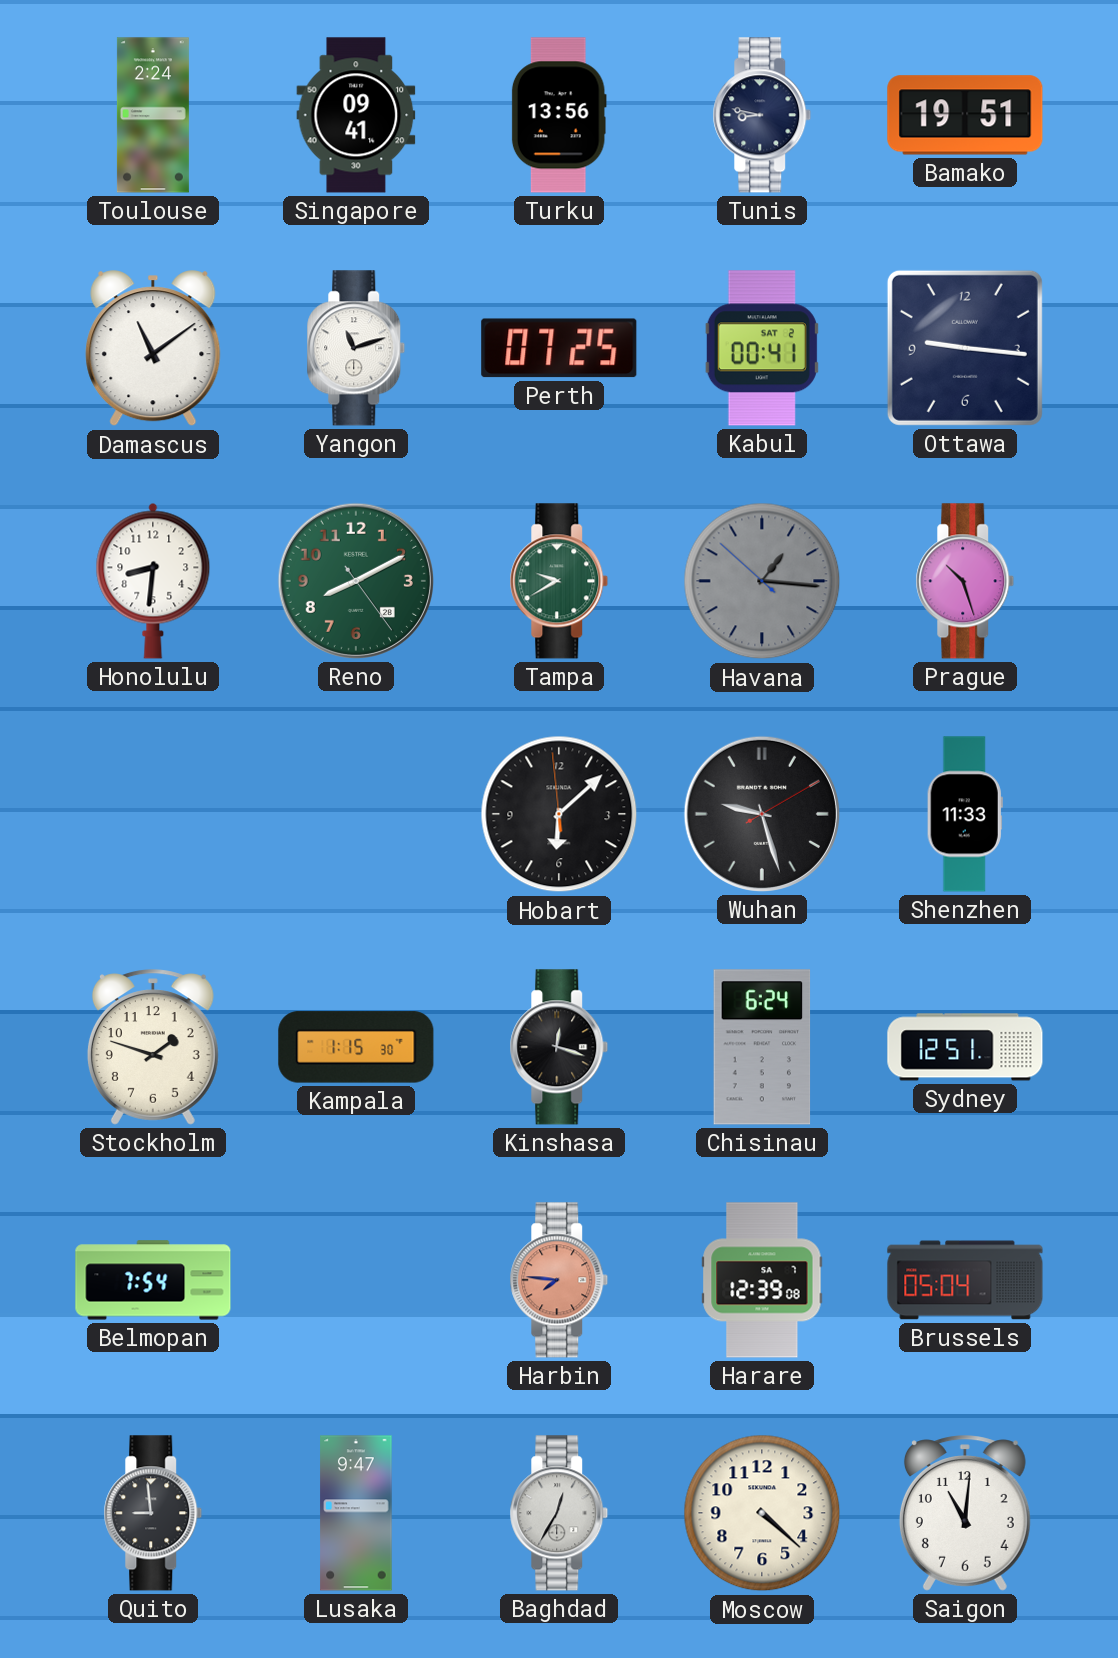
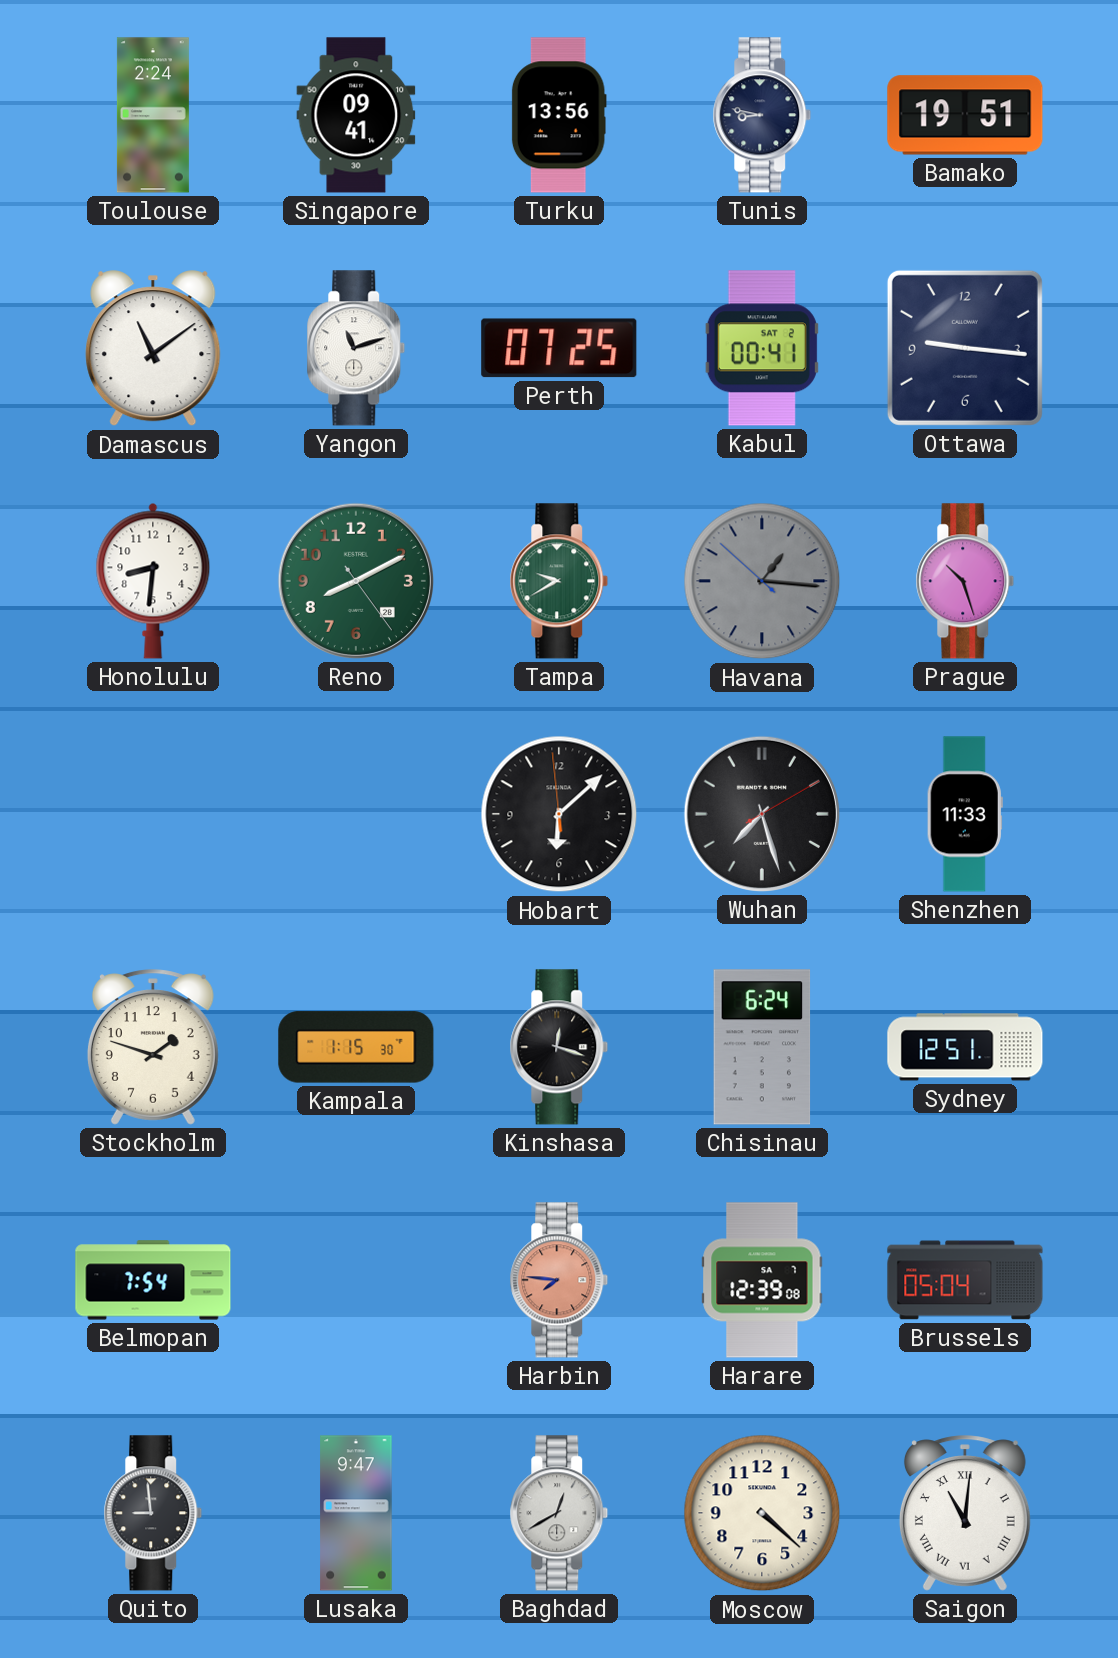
Wuhan: 9:27 -> 7:27 (762, 814)
Baghdad: 12:35 -> 12:40 (559, 1513)
Saigon numerals: Arabic -> Roman (965, 1513)
